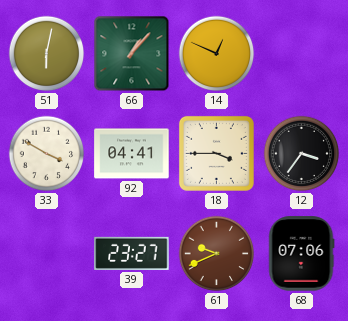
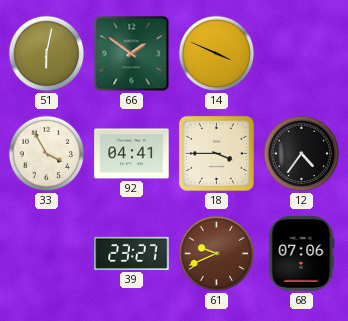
66: 1:07 -> 1:51 (132, 54)
14: 12:49 -> 3:49 (217, 54)
33: 3:50 -> 3:55 (47, 154)
12: 3:36 -> 4:36 (302, 154)
